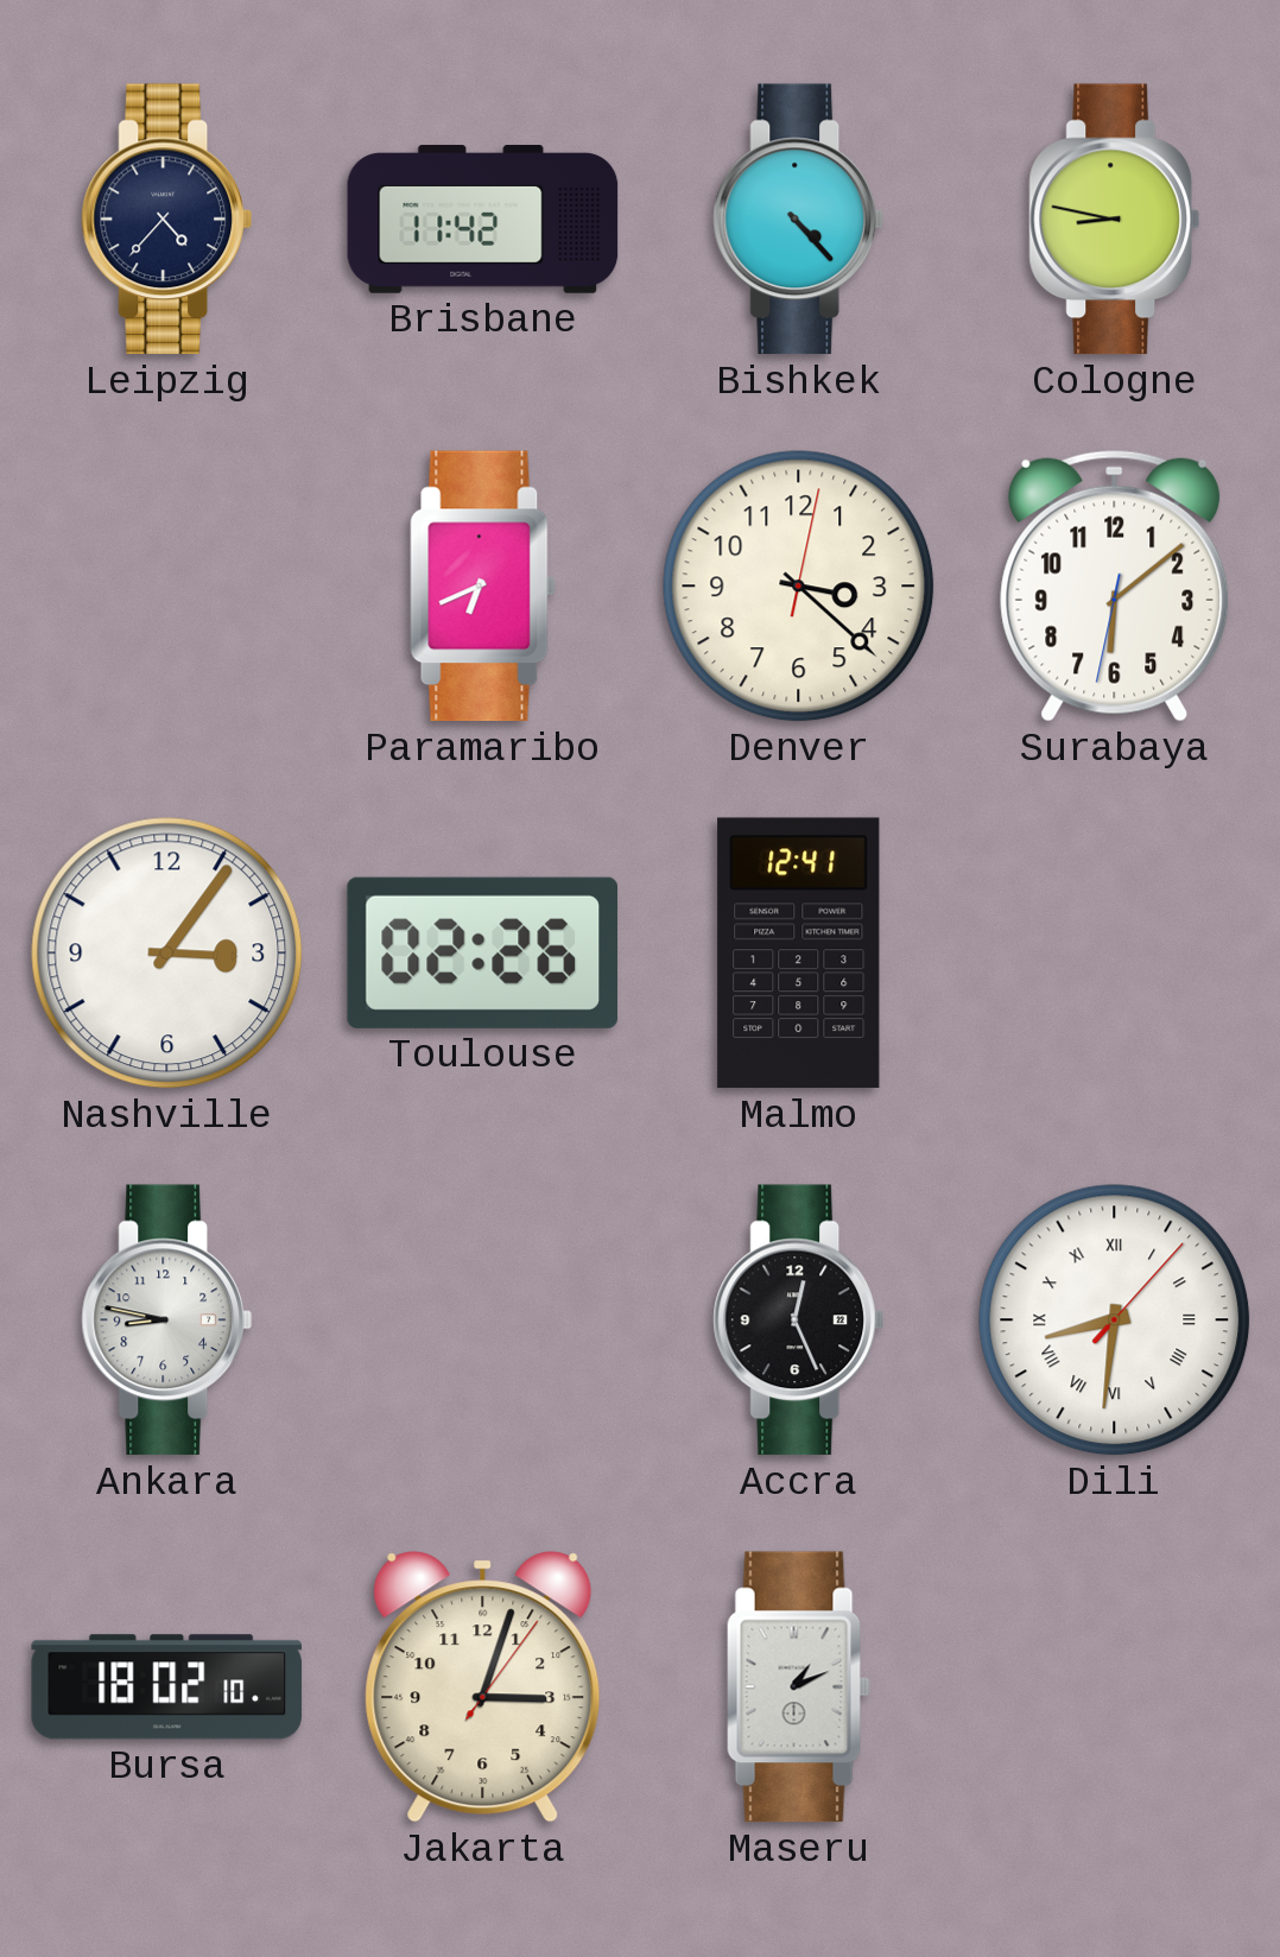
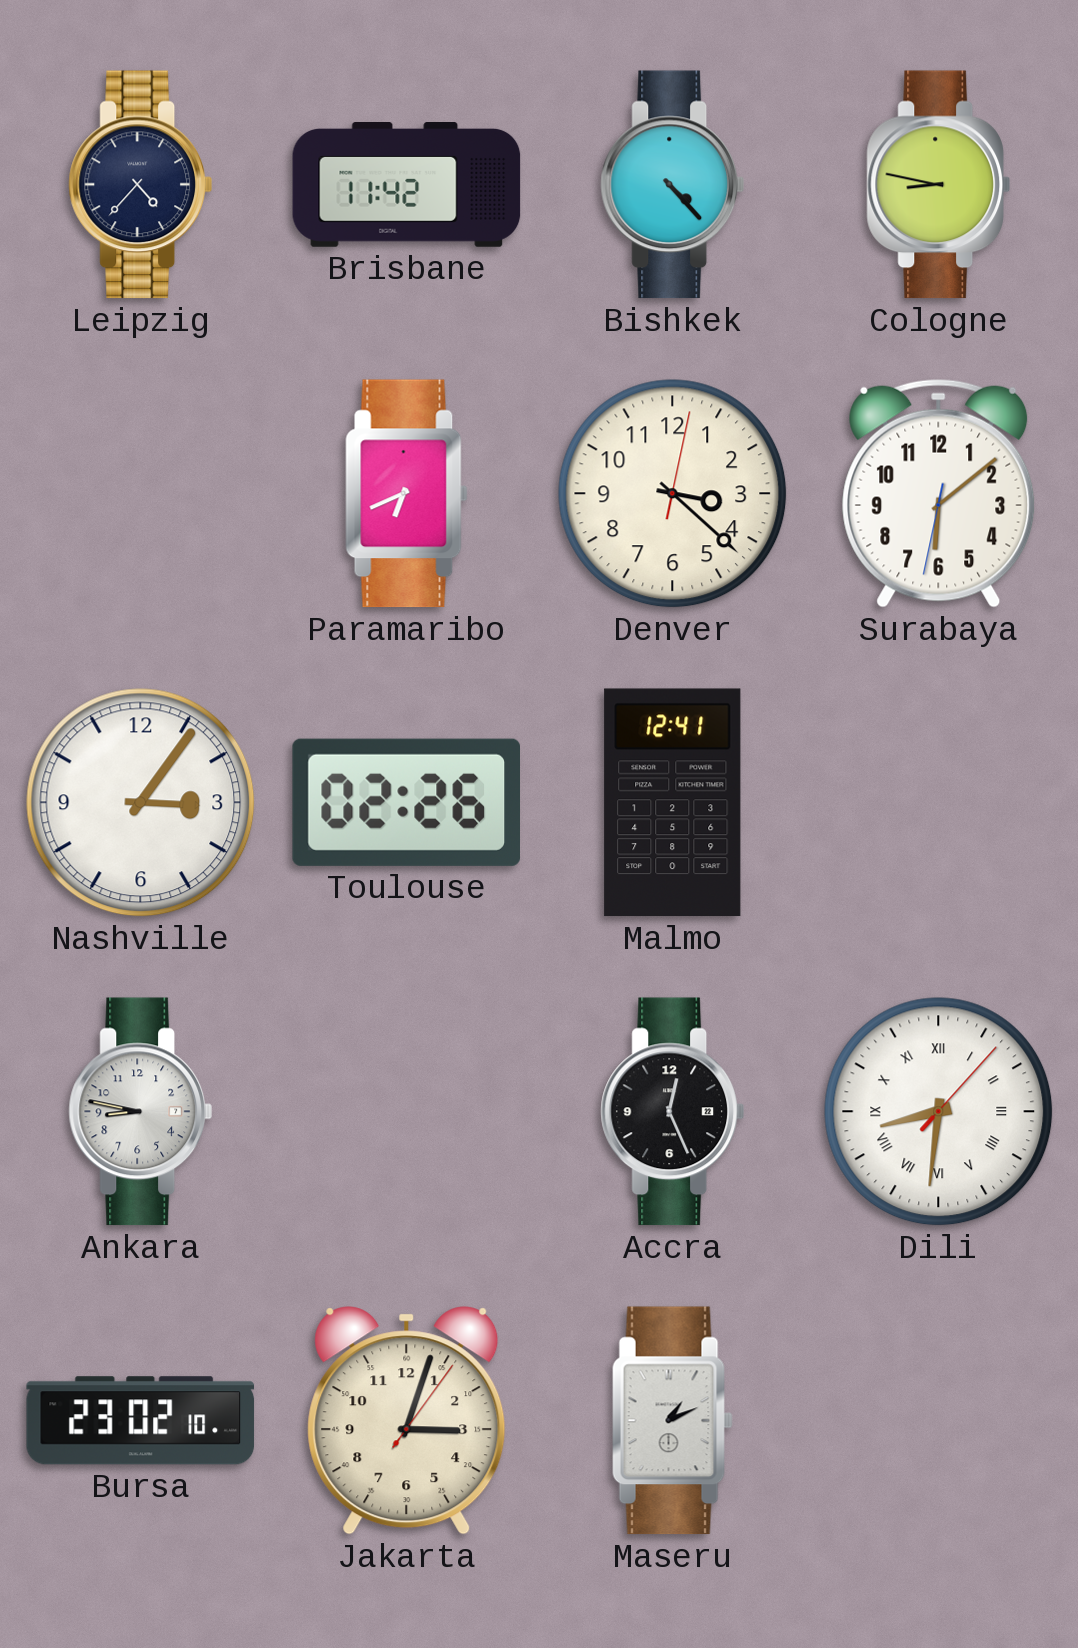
Bursa: 18:02 -> 23:02 (141, 1421)
